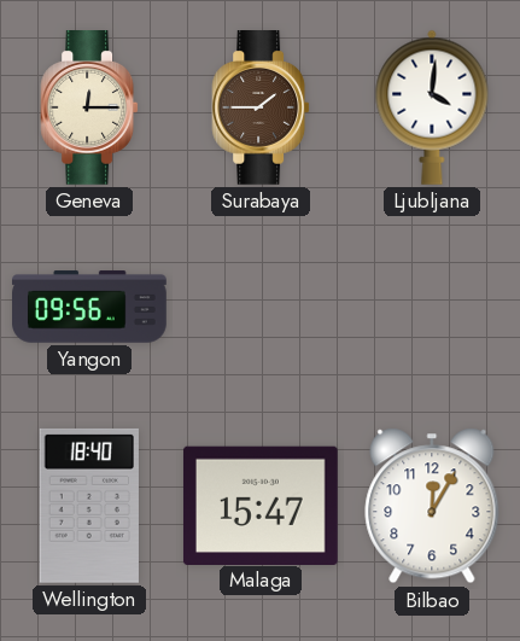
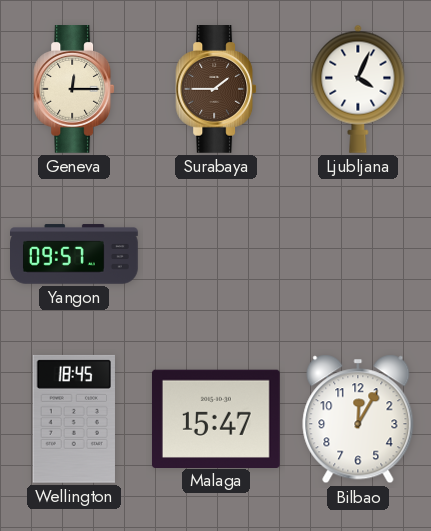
Ljubljana: 4:01 -> 4:04 (358, 89)
Yangon: 09:56 -> 09:57 (75, 254)
Wellington: 18:40 -> 18:45 (74, 419)
